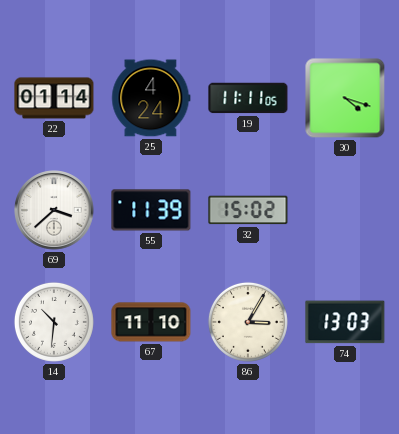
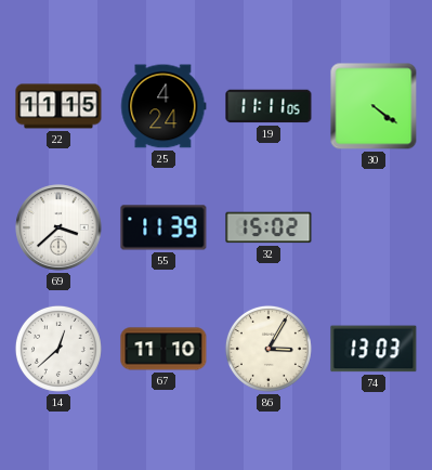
22: 01:14 -> 11:15 (58, 106)
30: 4:18 -> 4:21 (374, 106)
14: 10:31 -> 12:38 (58, 349)
